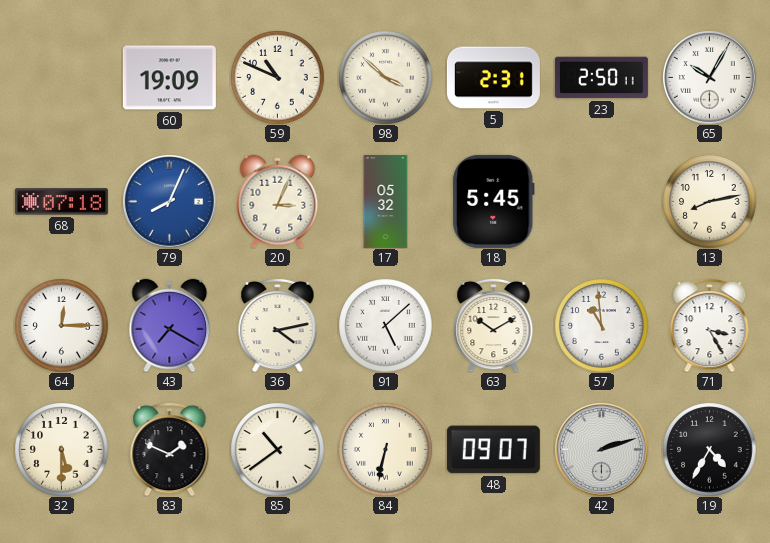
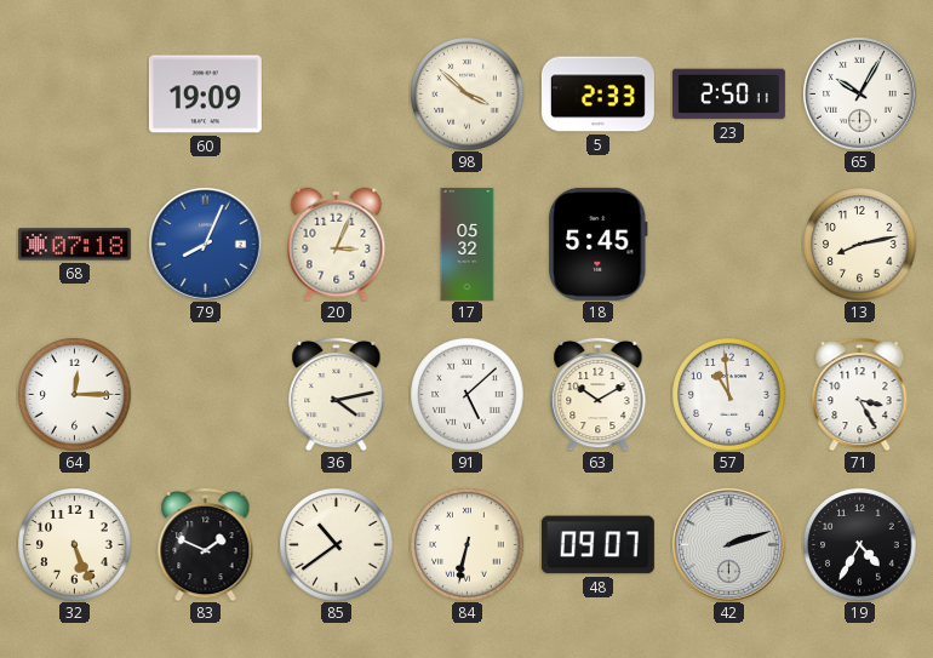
59: 10:49 -> none (277, 77)
5: 2:31 -> 2:33 (597, 95)
43: 7:20 -> none (170, 325)
32: 5:30 -> 5:26 (74, 544)
